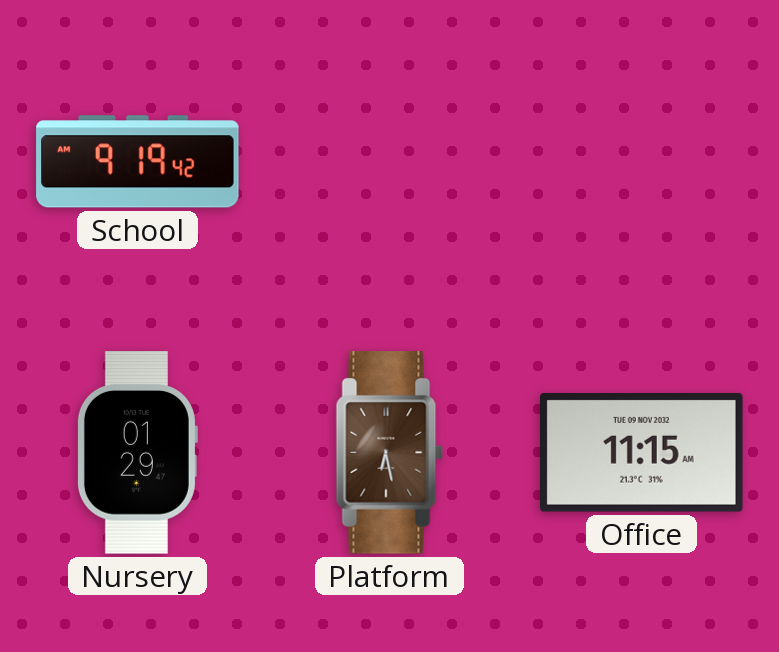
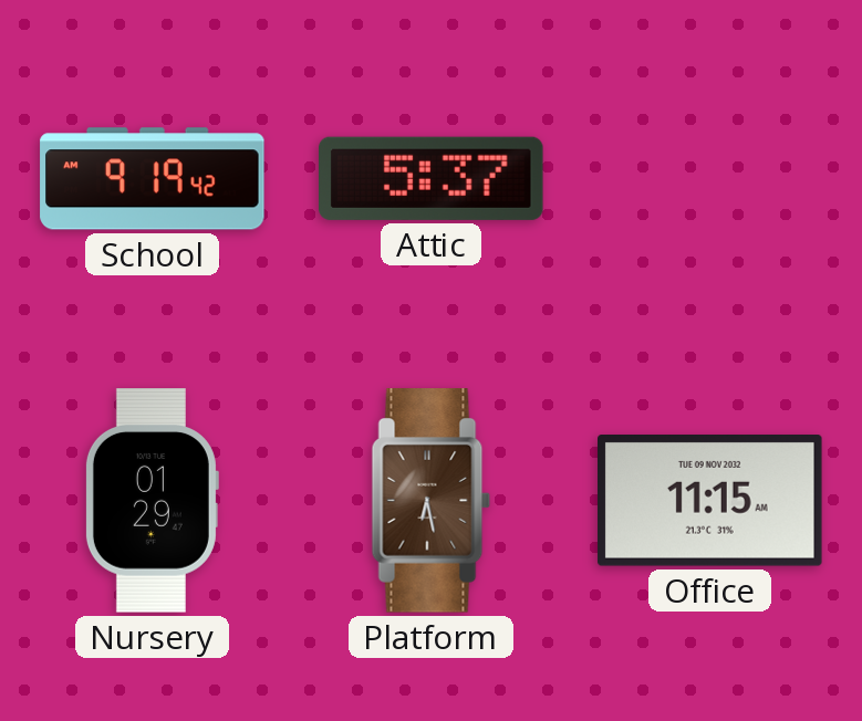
Attic: none -> 5:37 (432, 178)
